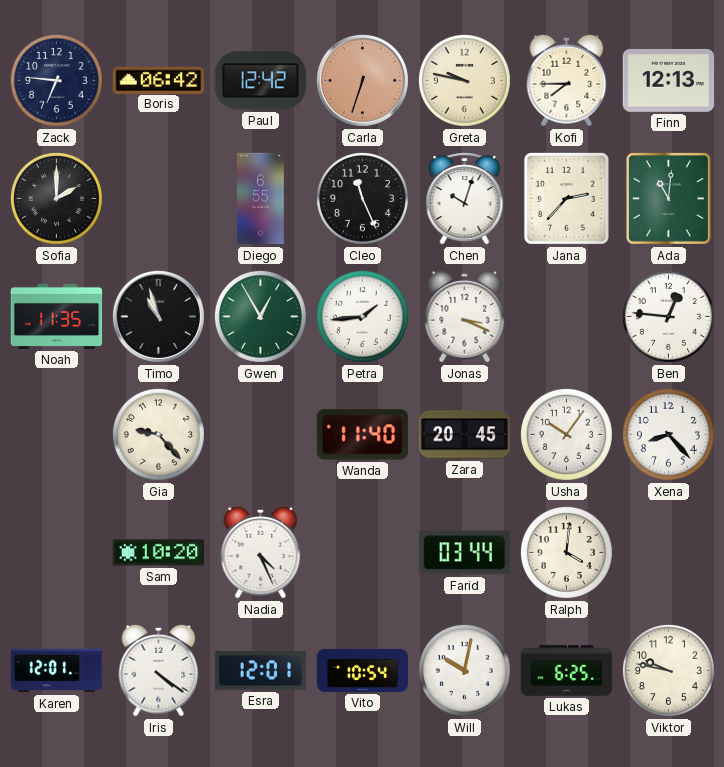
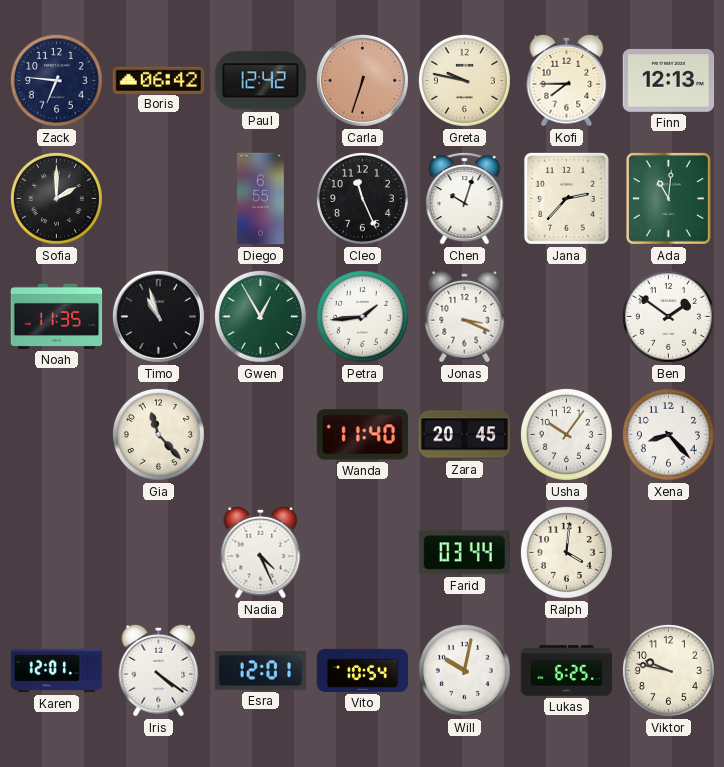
Ben: 12:46 -> 1:51 (668, 316)
Gia: 9:23 -> 11:23 (158, 434)
Sam: 10:20 -> none (159, 553)
